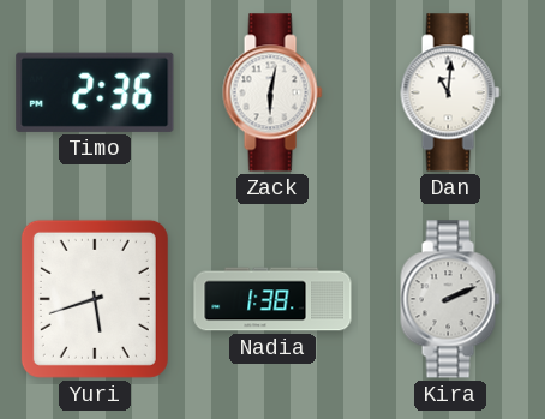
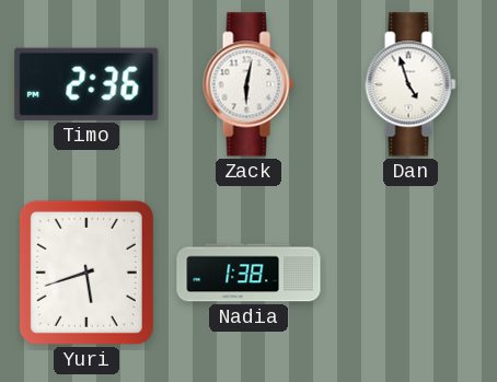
Dan: 11:01 -> 4:57 (411, 84)
Kira: 2:11 -> none (450, 299)
